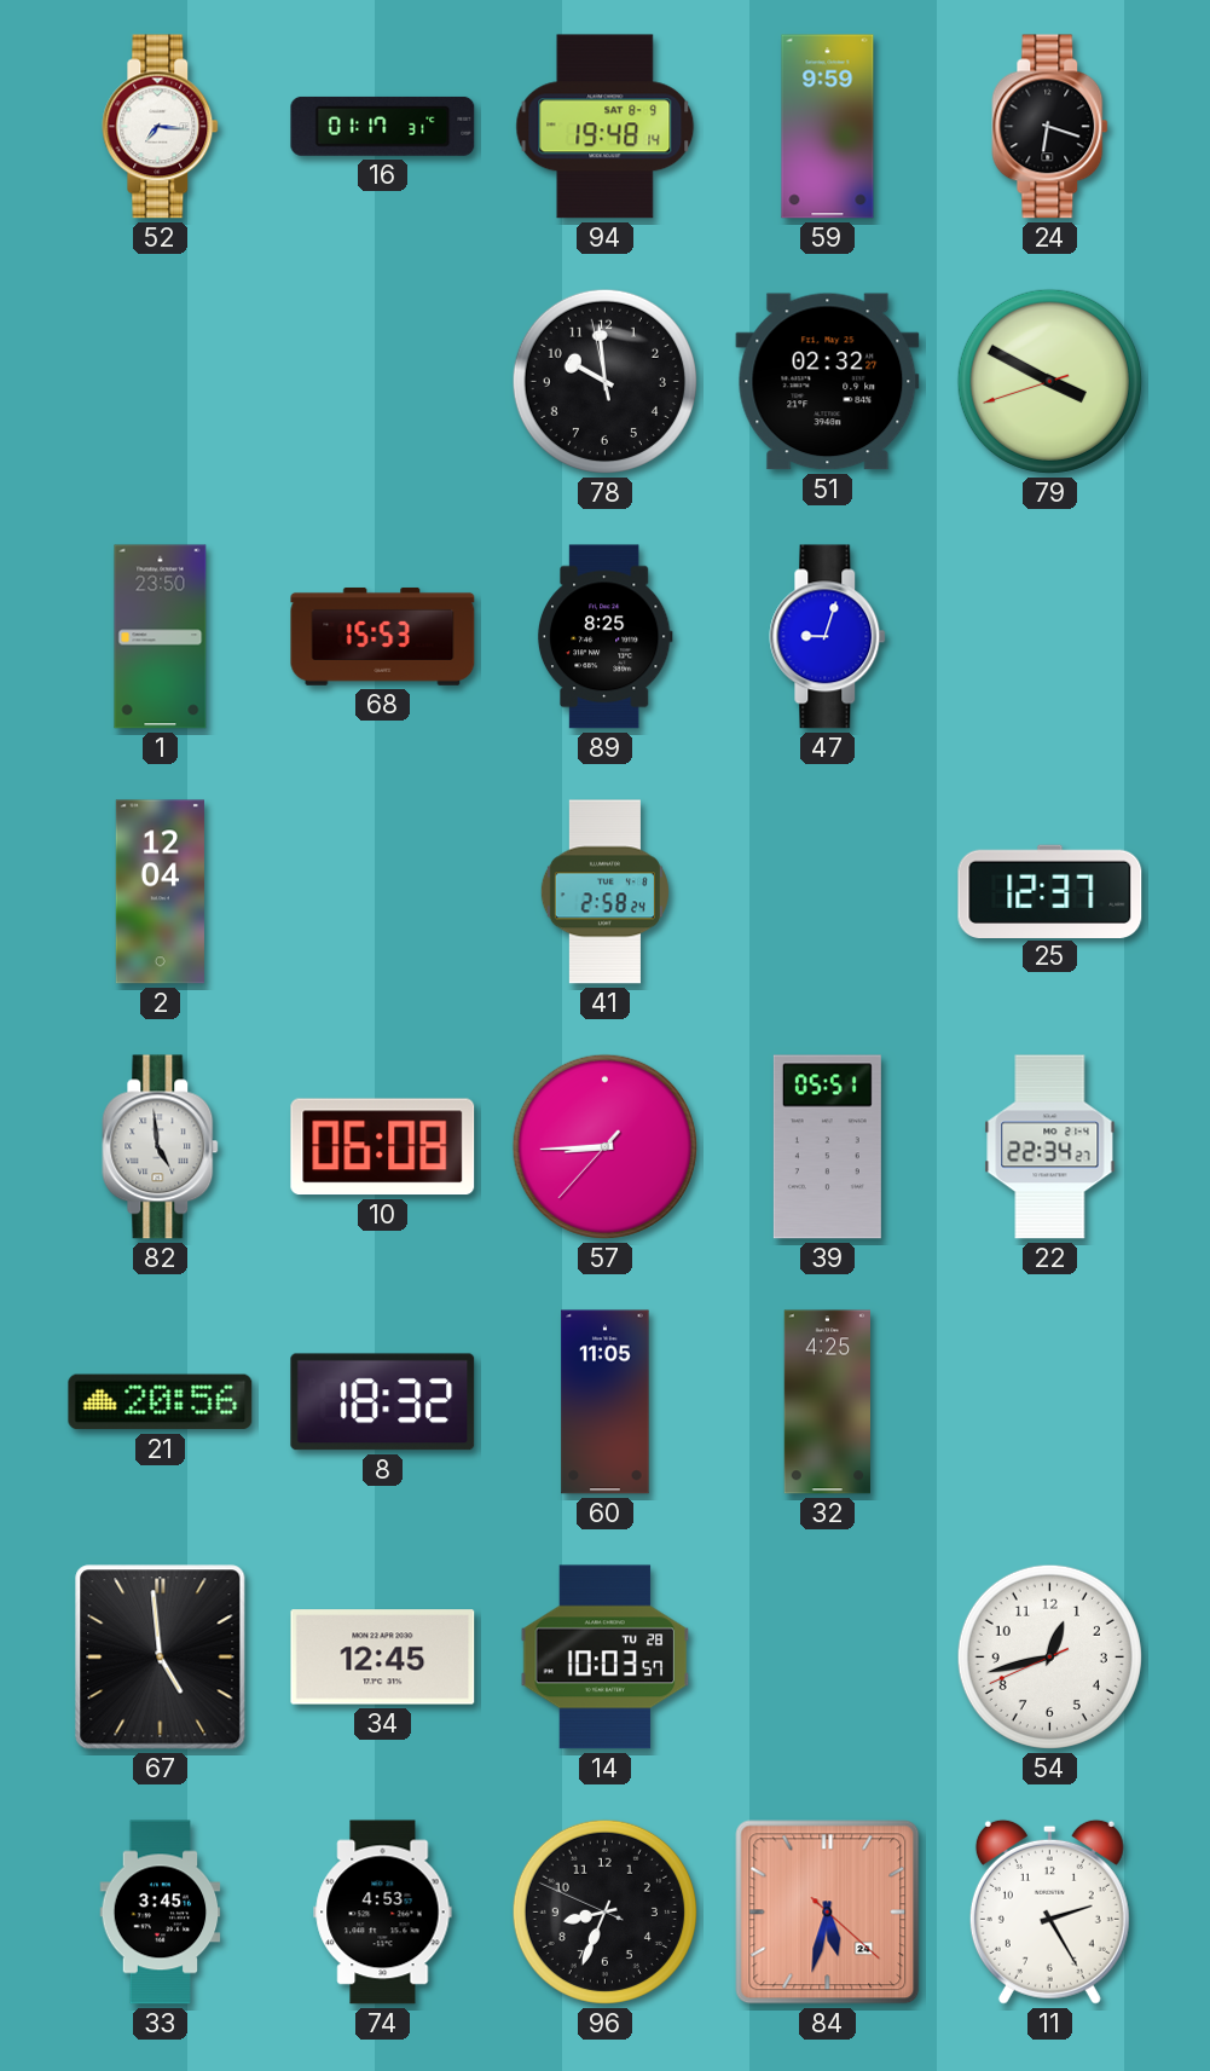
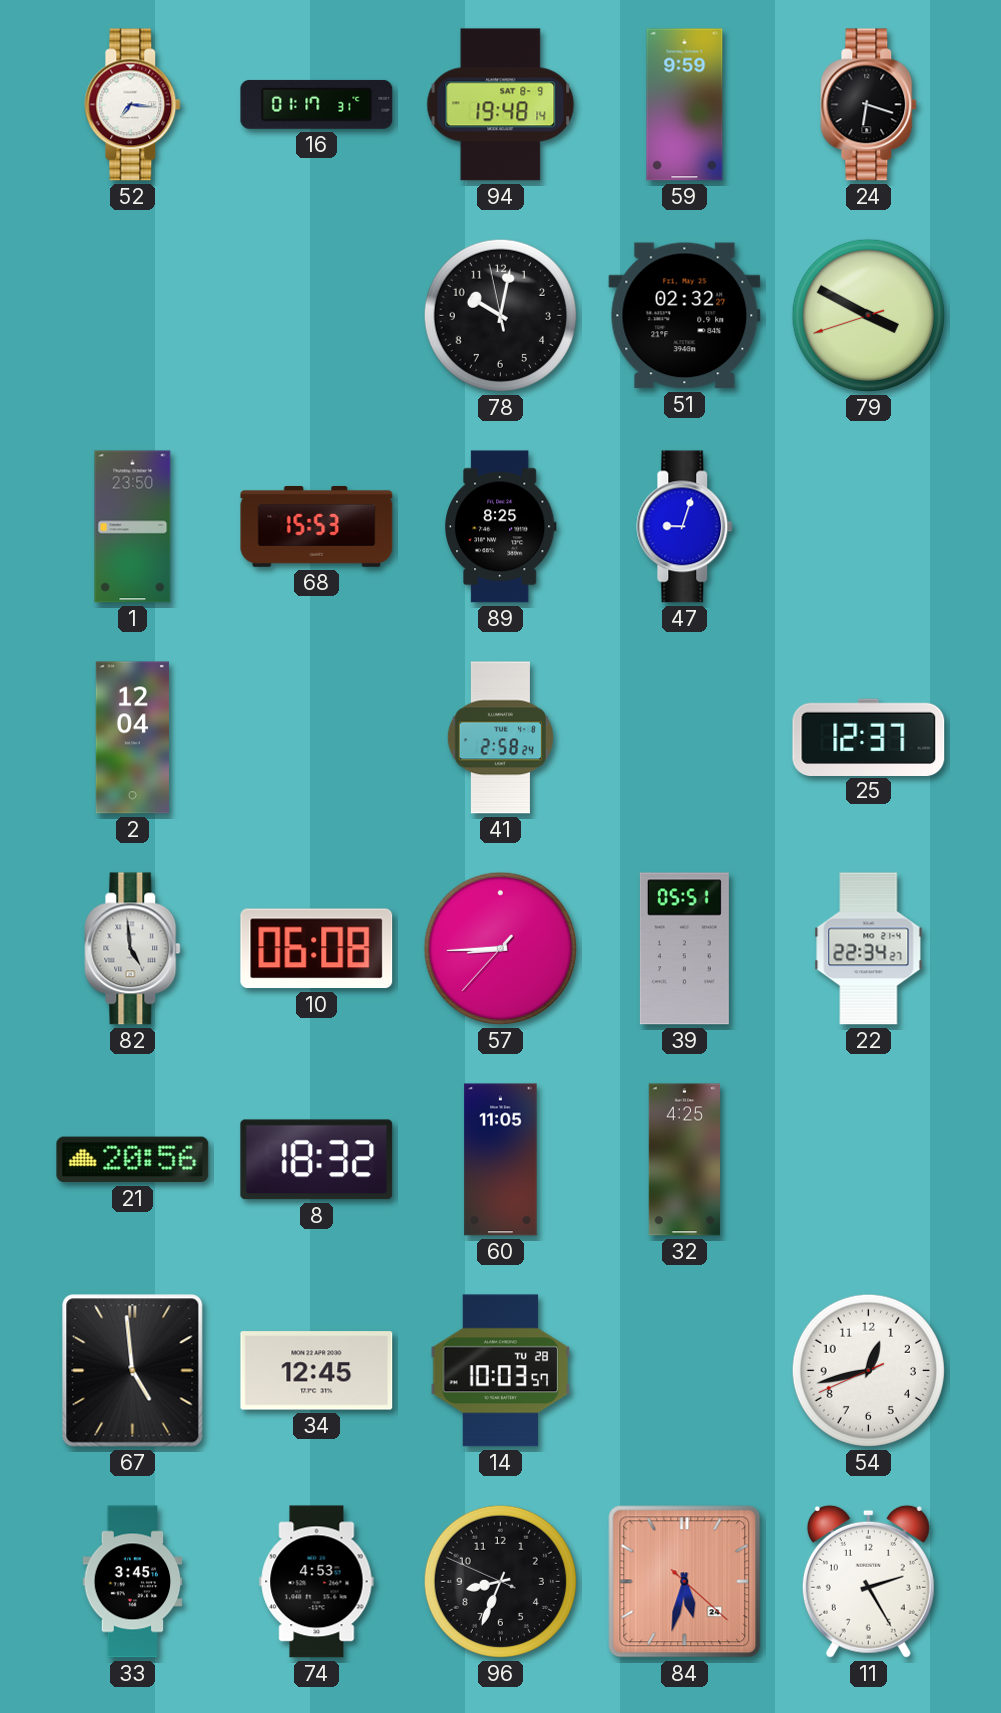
78: 9:58 -> 10:01 (500, 315)
